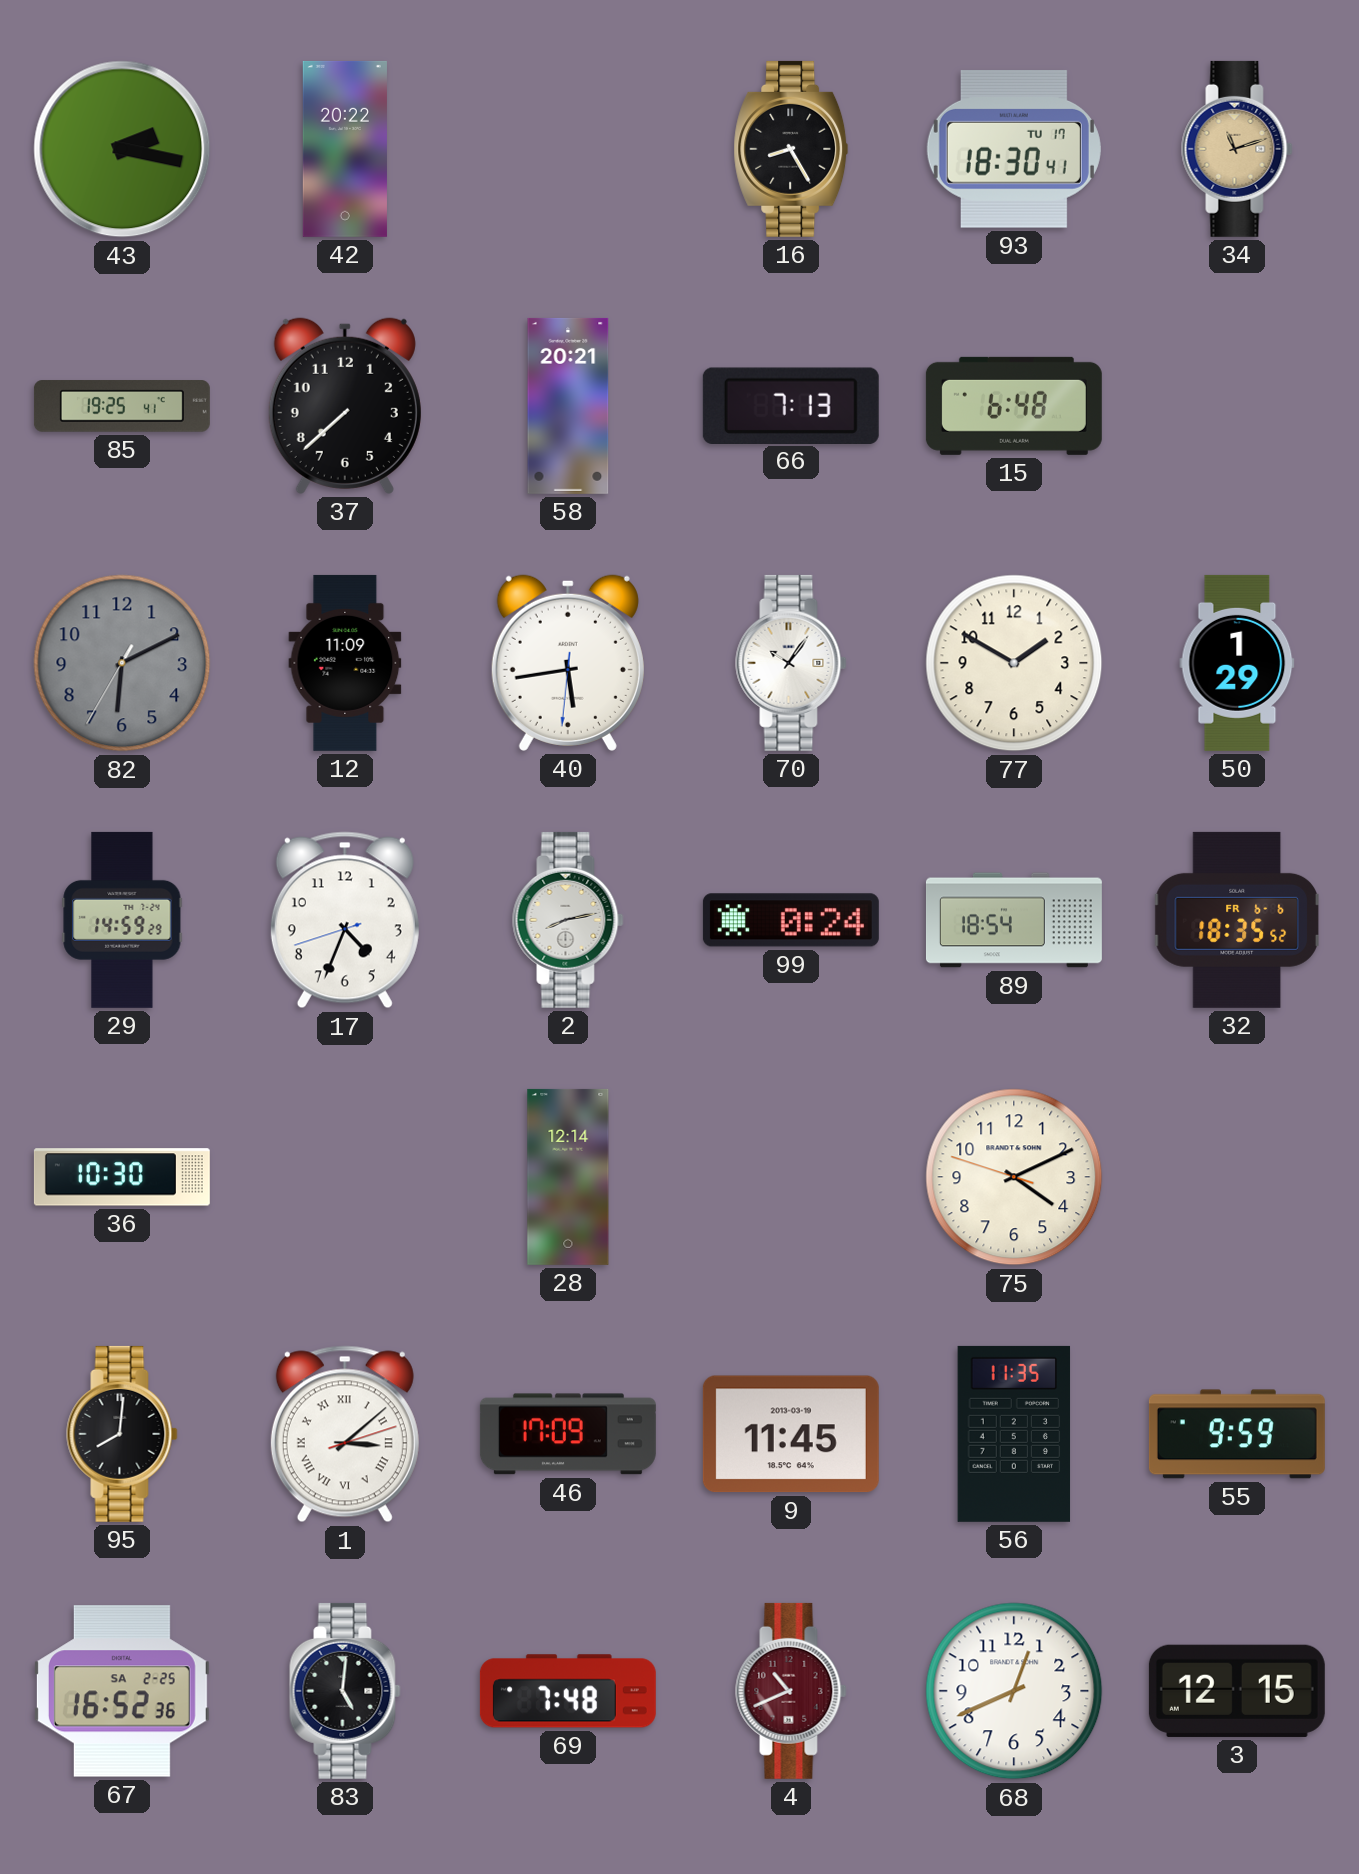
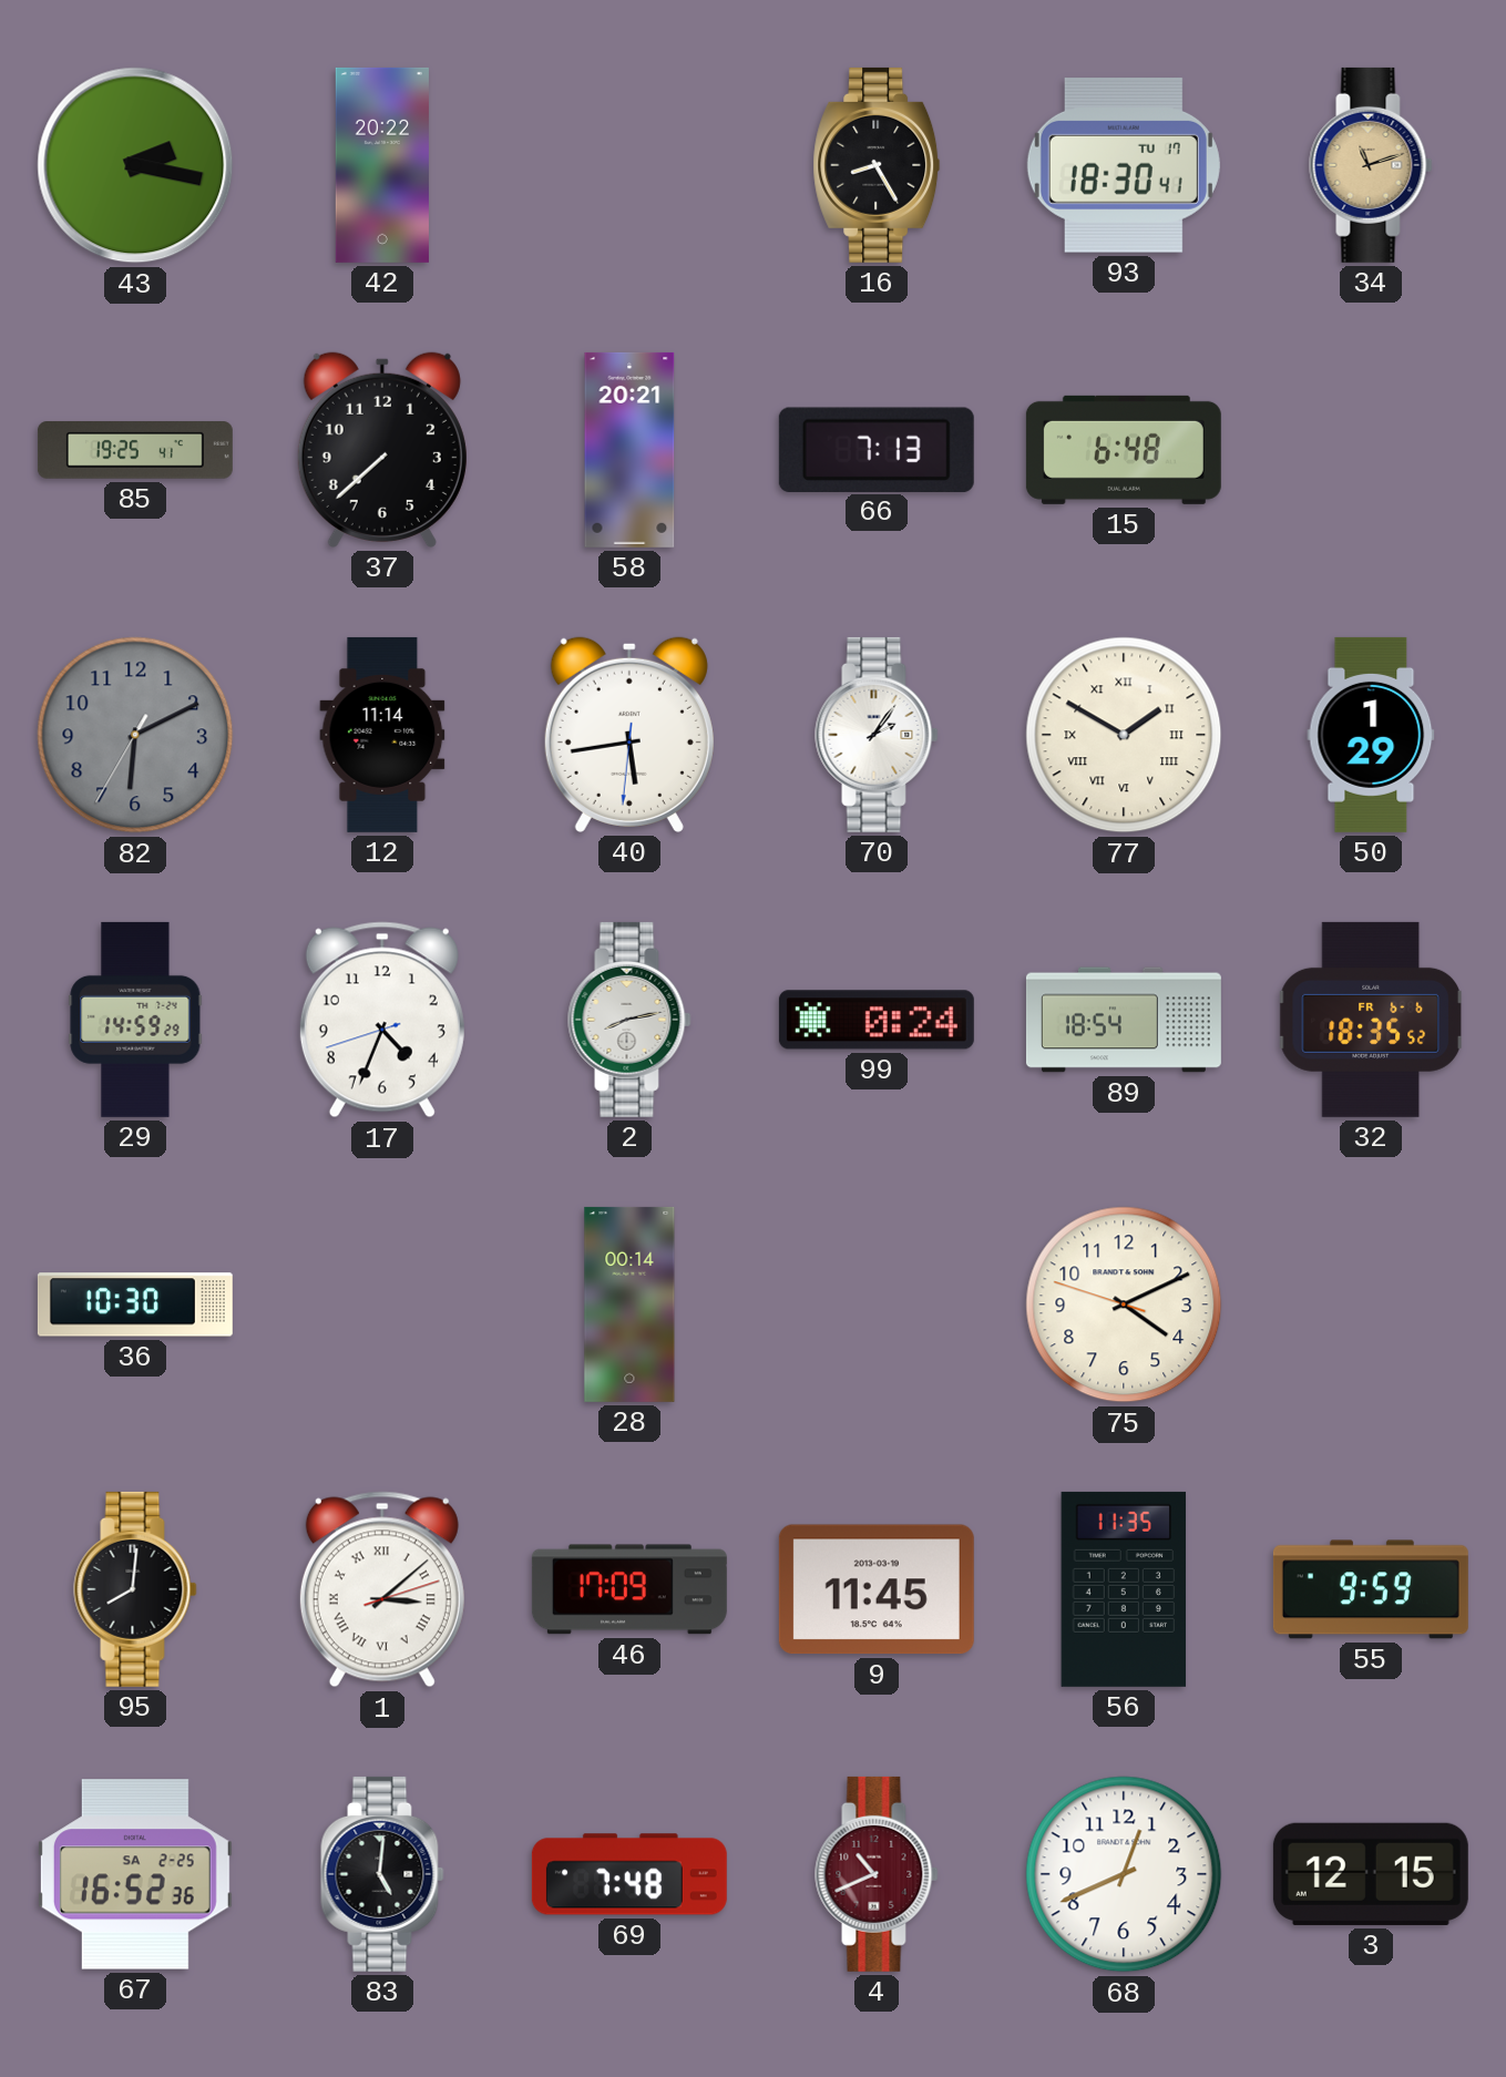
12: 11:09 -> 11:14 (382, 735)
70: 10:06 -> 2:06 (877, 735)
77 numerals: Arabic -> Roman (1124, 735)
28: 12:14 -> 00:14 (629, 1304)
